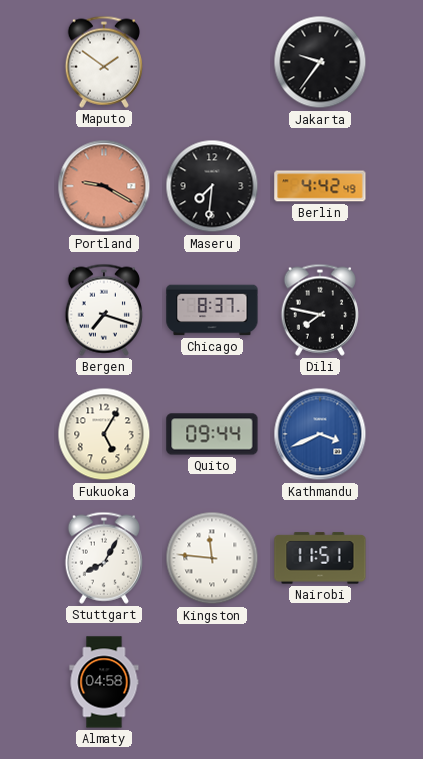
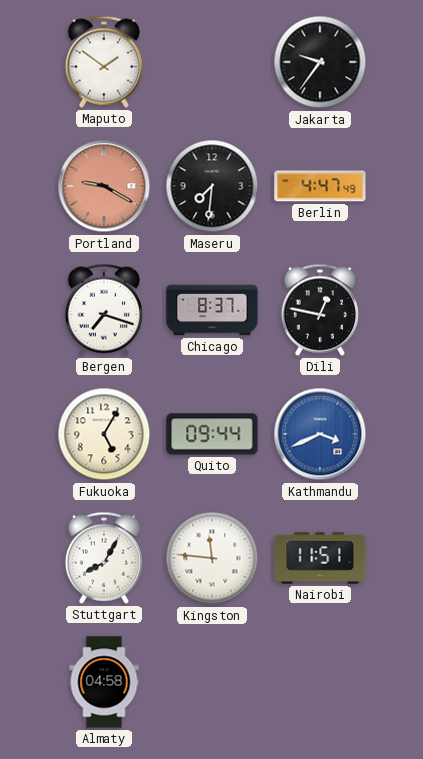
Berlin: 4:42 -> 4:47 (320, 186)
Dili: 7:47 -> 12:47 (319, 310)
